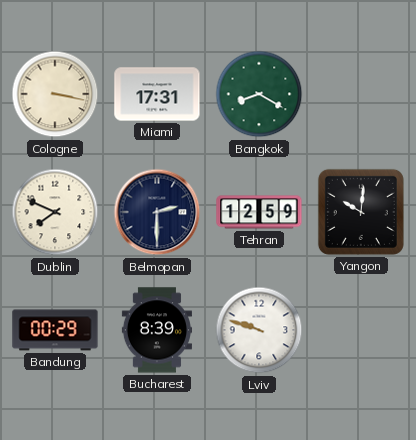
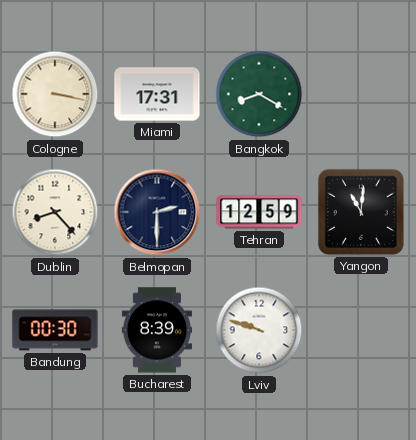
Dublin: 7:49 -> 8:23 (55, 212)
Yangon: 10:01 -> 11:01 (361, 212)
Bandung: 00:29 -> 00:30 (55, 330)
